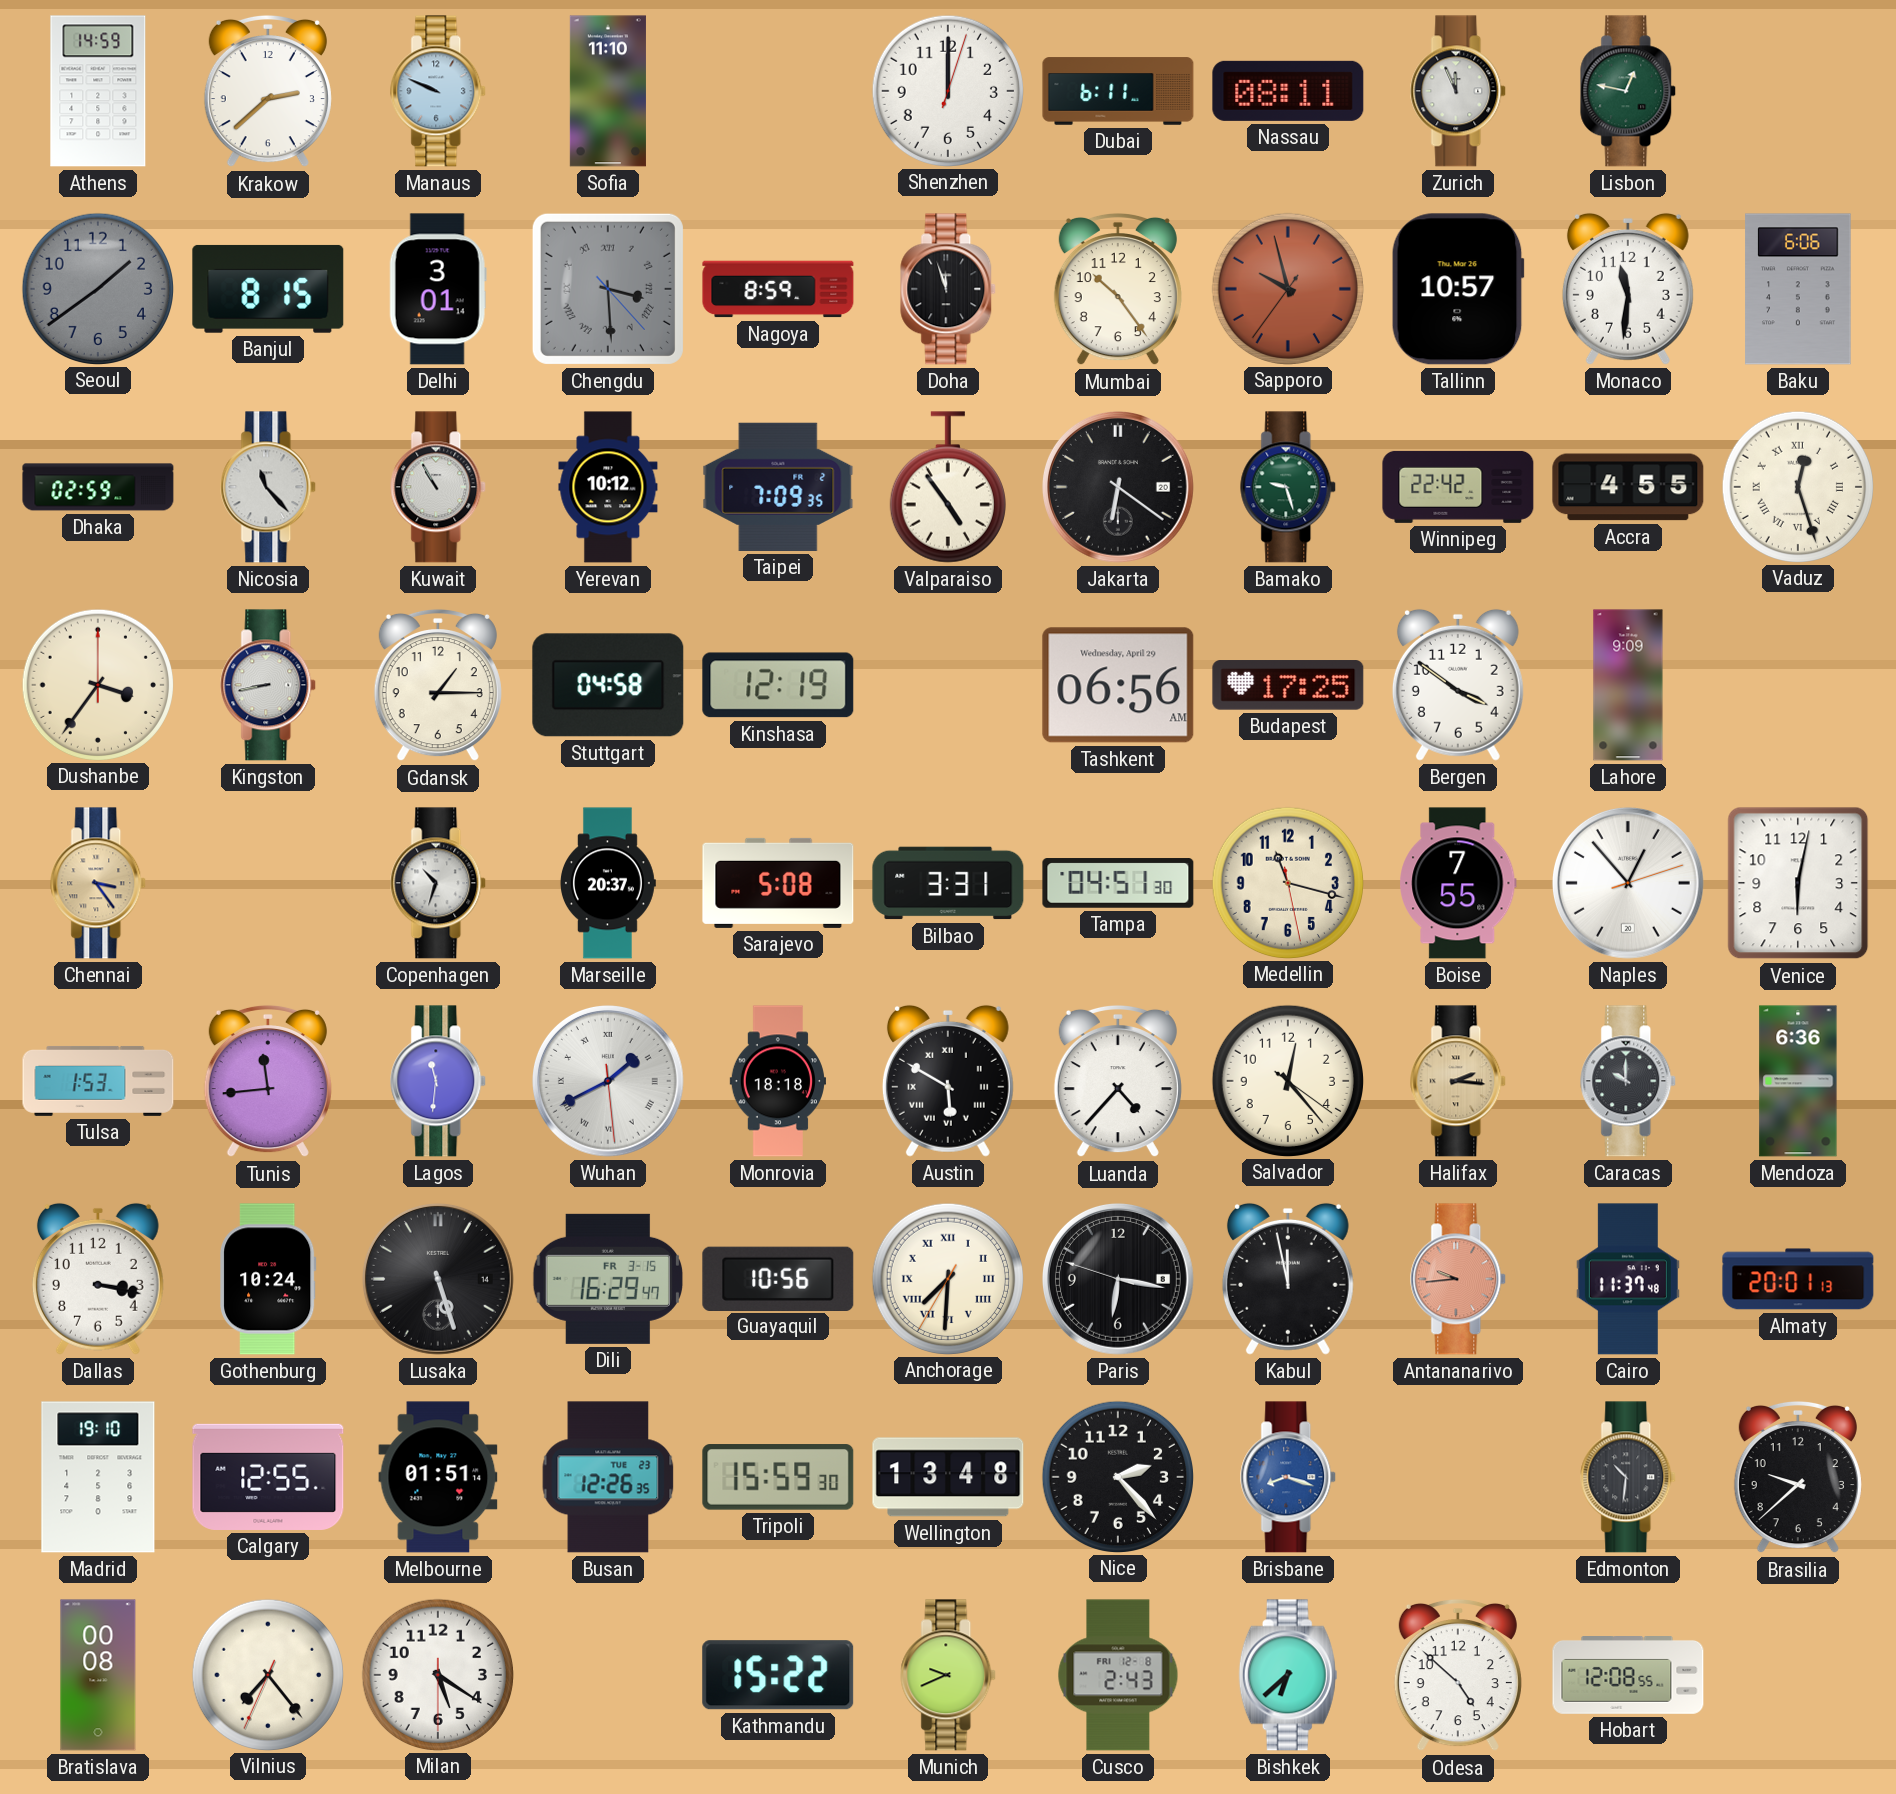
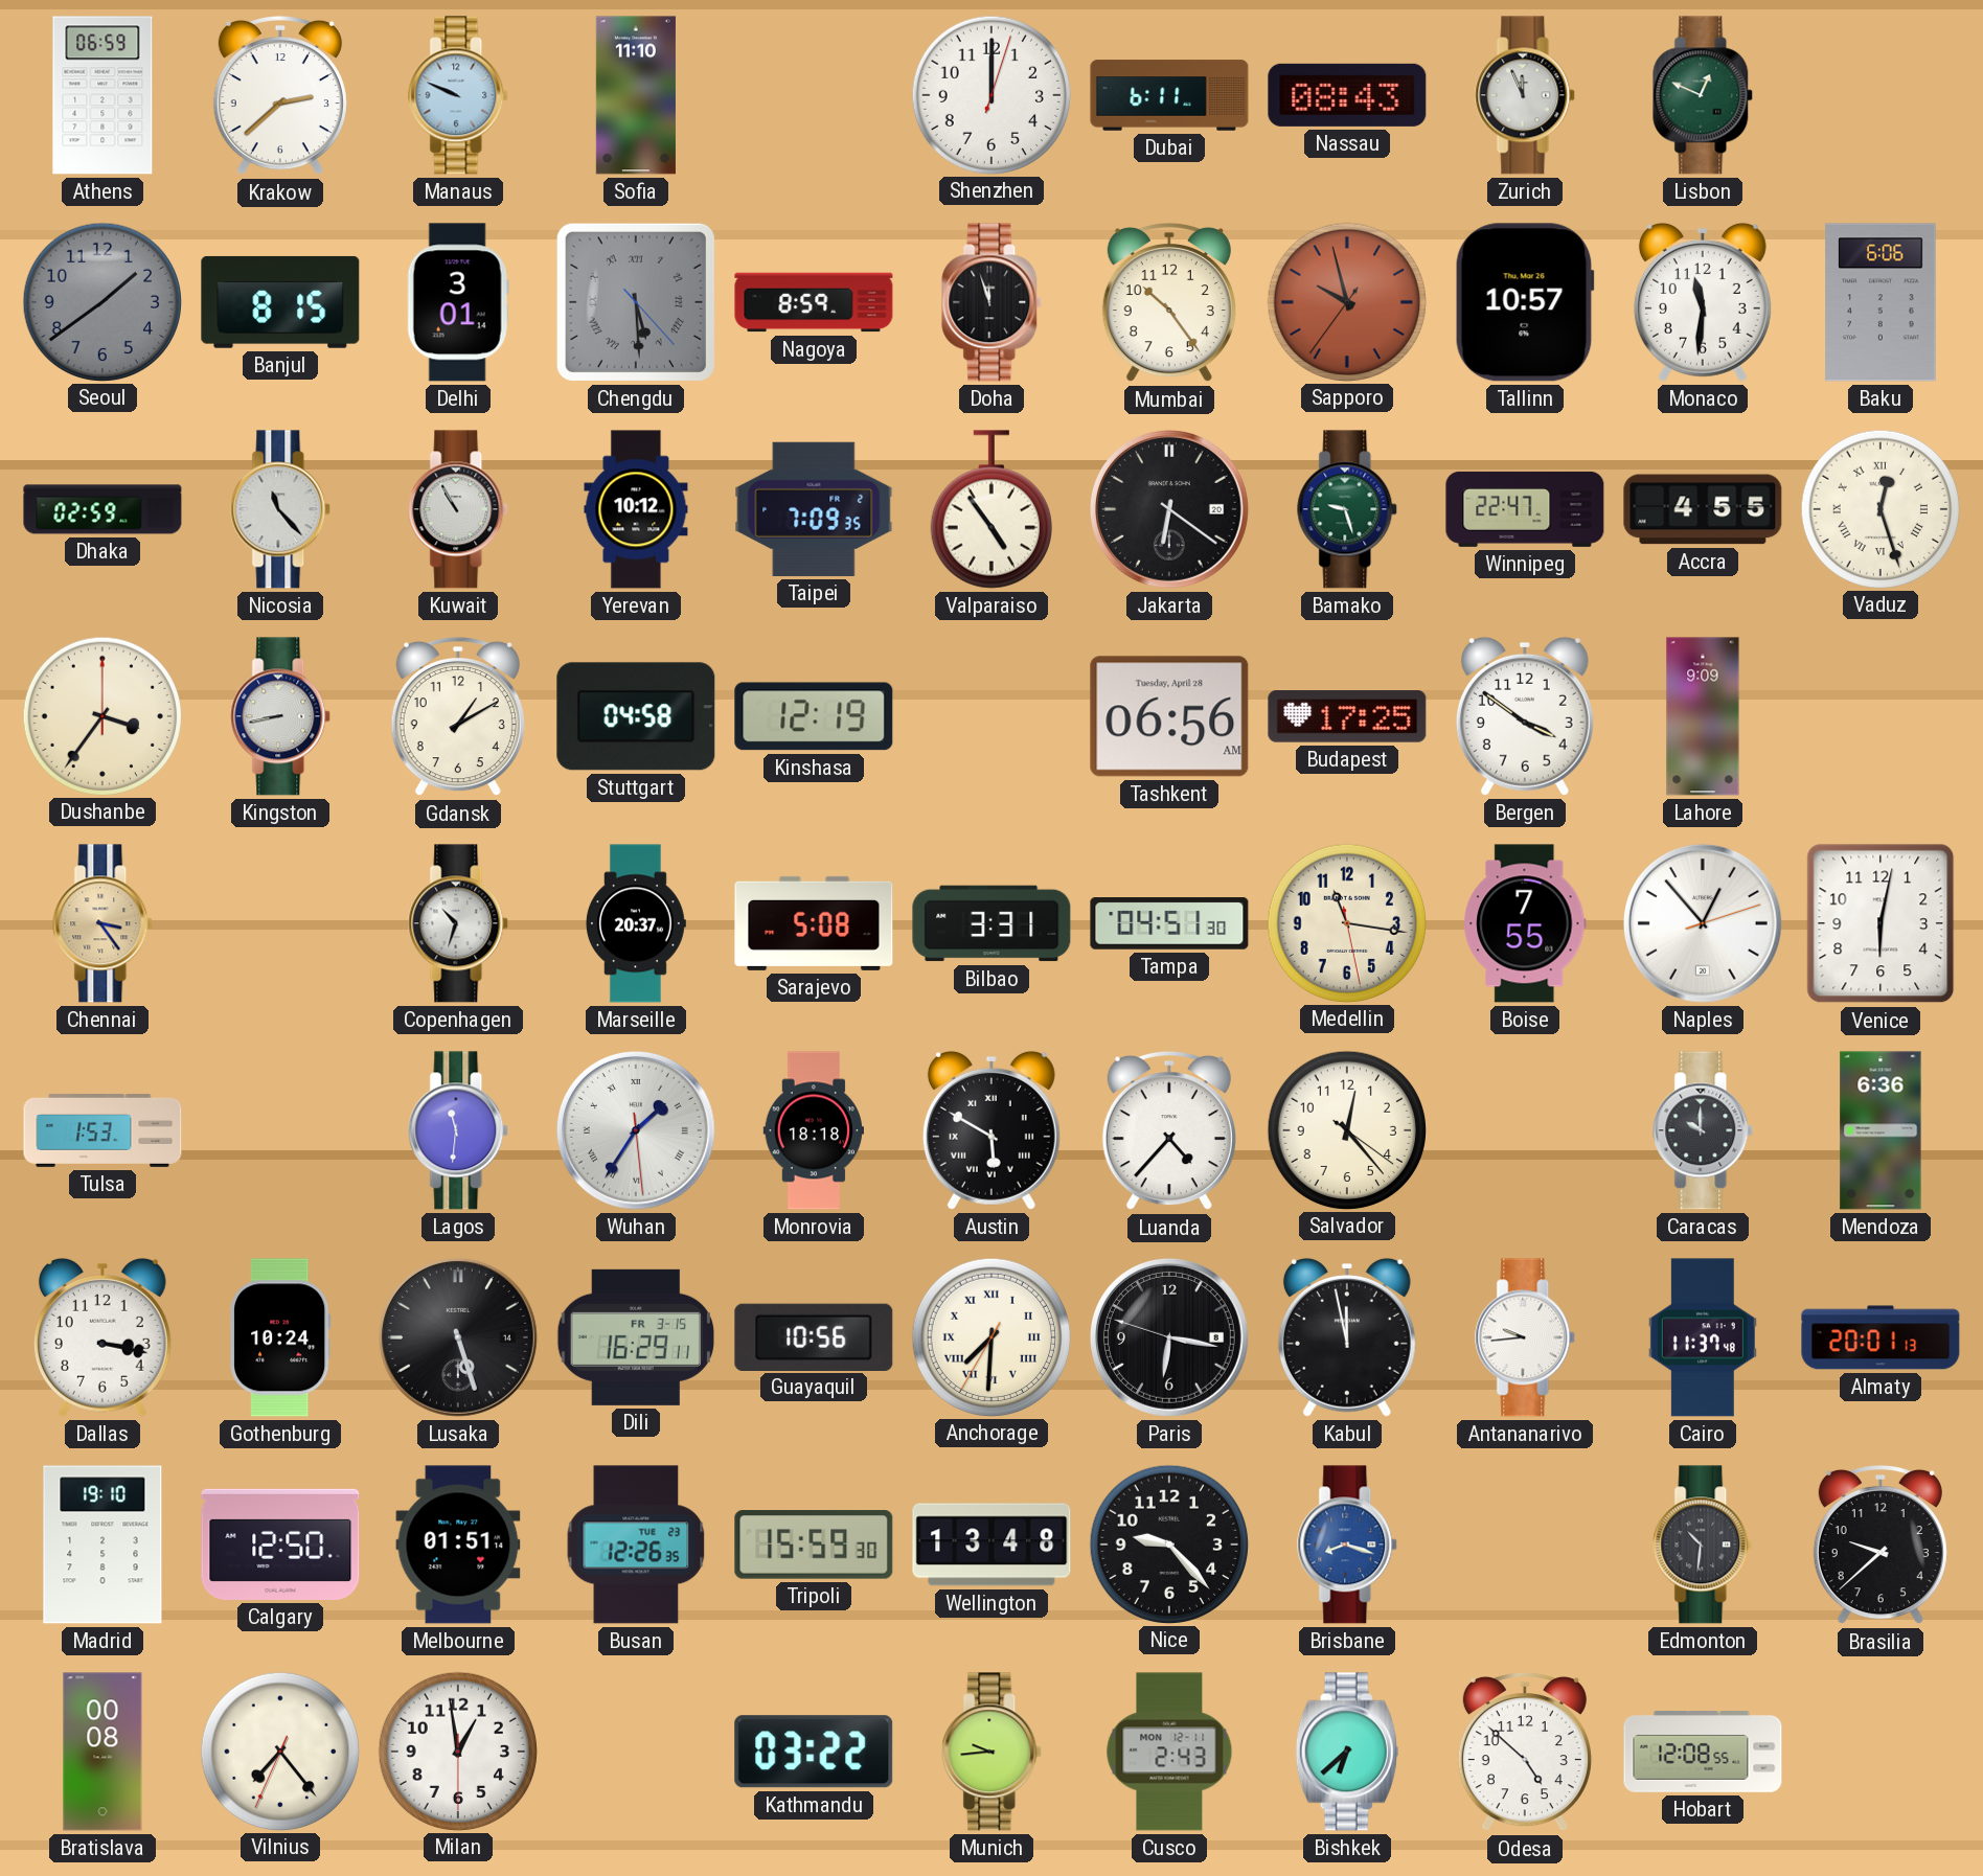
Athens: 14:59 -> 06:59 (102, 95)
Nassau: 08:11 -> 08:43 (1347, 95)
Lisbon: 12:47 -> 12:49 (1704, 95)
Chengdu: 3:29 -> 5:29 (636, 302)
Winnipeg: 22:42 -> 22:47 (1525, 509)
Gdansk: 1:15 -> 1:10 (458, 716)
Tashkent date: Wednesday, April 29 -> Tuesday, April 28 (1169, 716)
Medellin: 11:17 -> 11:16 (1346, 922)
Tunis: 11:44 -> none (268, 1081)
Wuhan: 1:40 -> 1:35 (636, 1130)
Halifax: 2:16 -> none (1459, 1081)
Dili: 16:29:47 -> 16:29:11 (635, 1337)
Antananarivo dial: salmon -> white (1526, 1337)
Calgary: 12:55 -> 12:50 (280, 1545)
Nice: 2:23 -> 9:23 (1168, 1543)
Milan: 5:20 -> 12:58 (457, 1751)
Kathmandu: 15:22 -> 03:22 (814, 1752)
Munich: 9:41 -> 9:44 (993, 1752)
Cusco date: FRI 12-8 -> MON 12-11 (1169, 1752)
